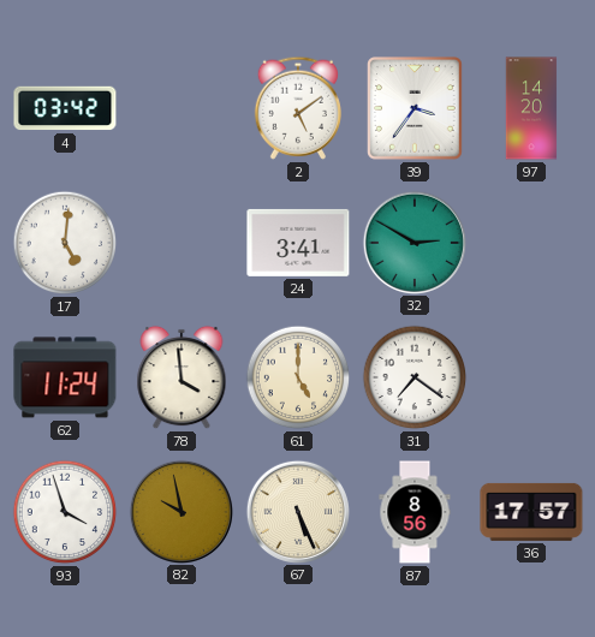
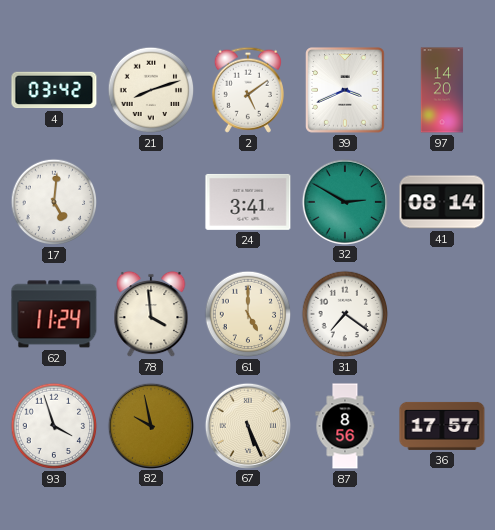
21: none -> 8:12 (151, 90)
39: 3:36 -> 3:41 (346, 90)
41: none -> 08:14 (442, 202)
